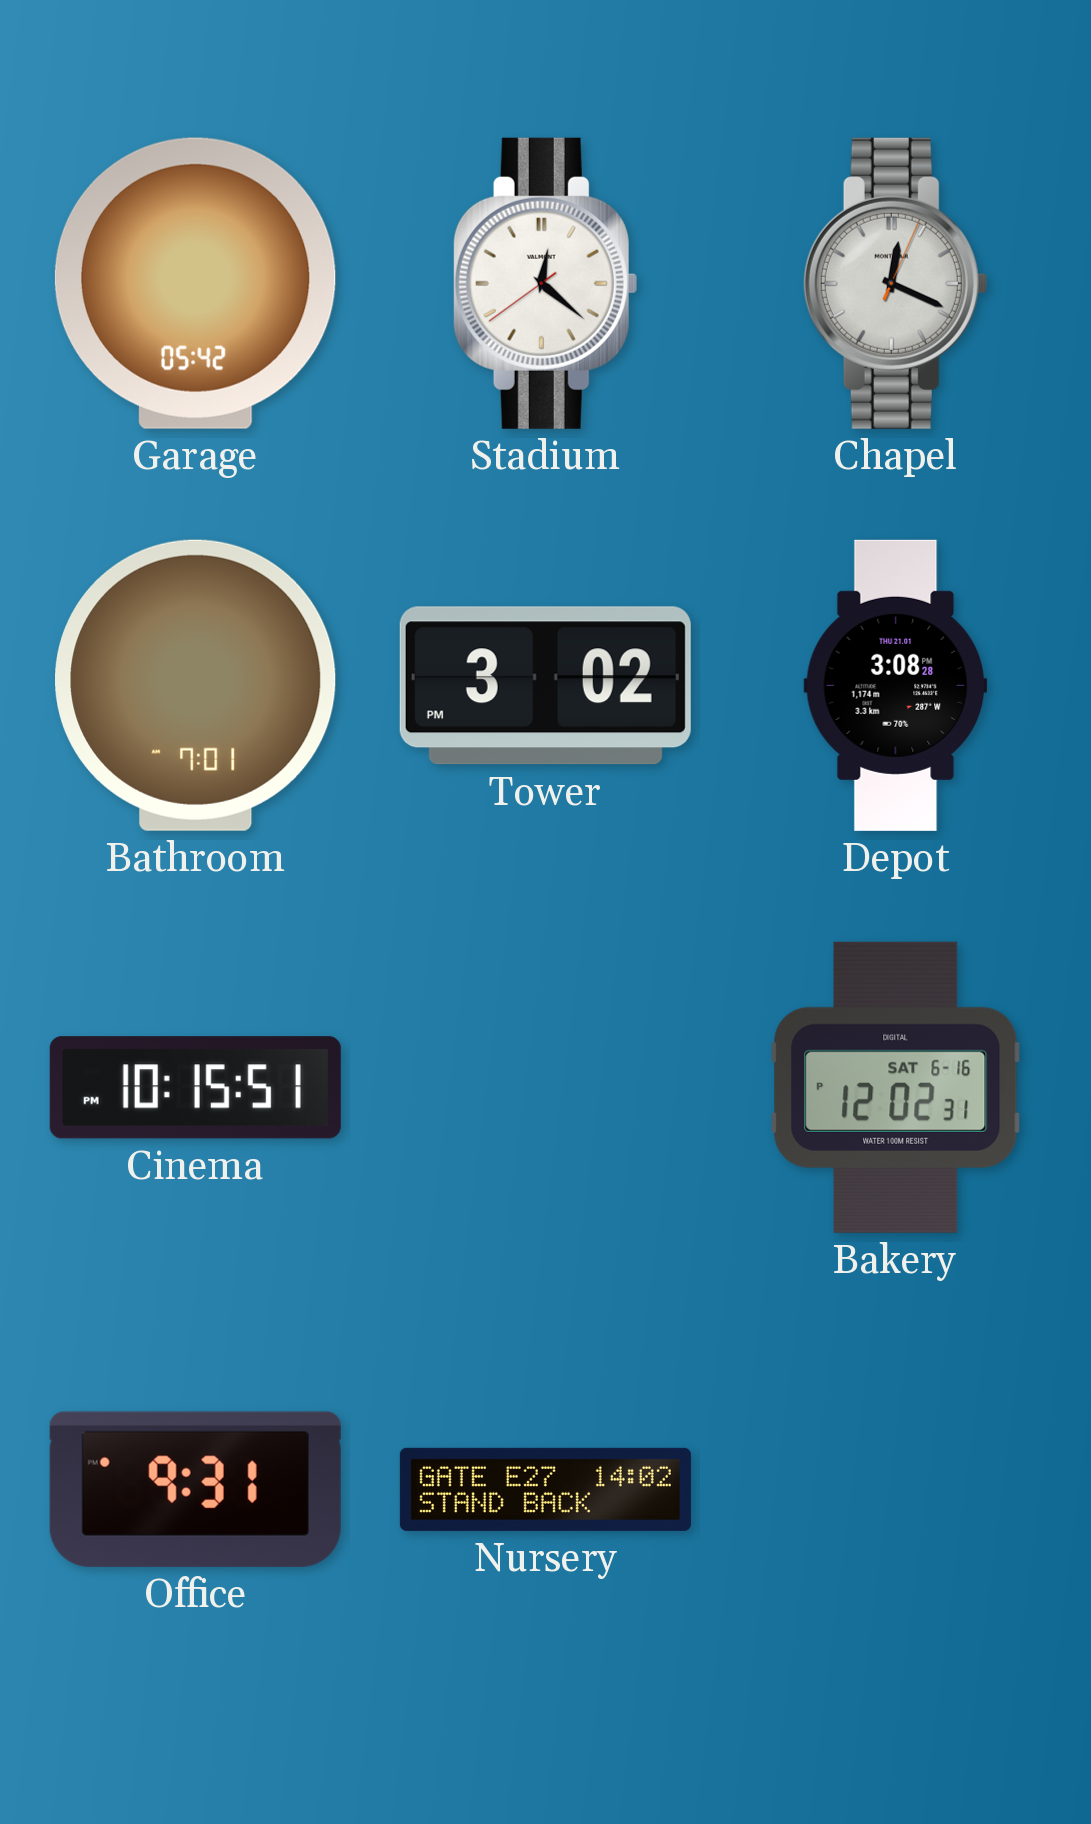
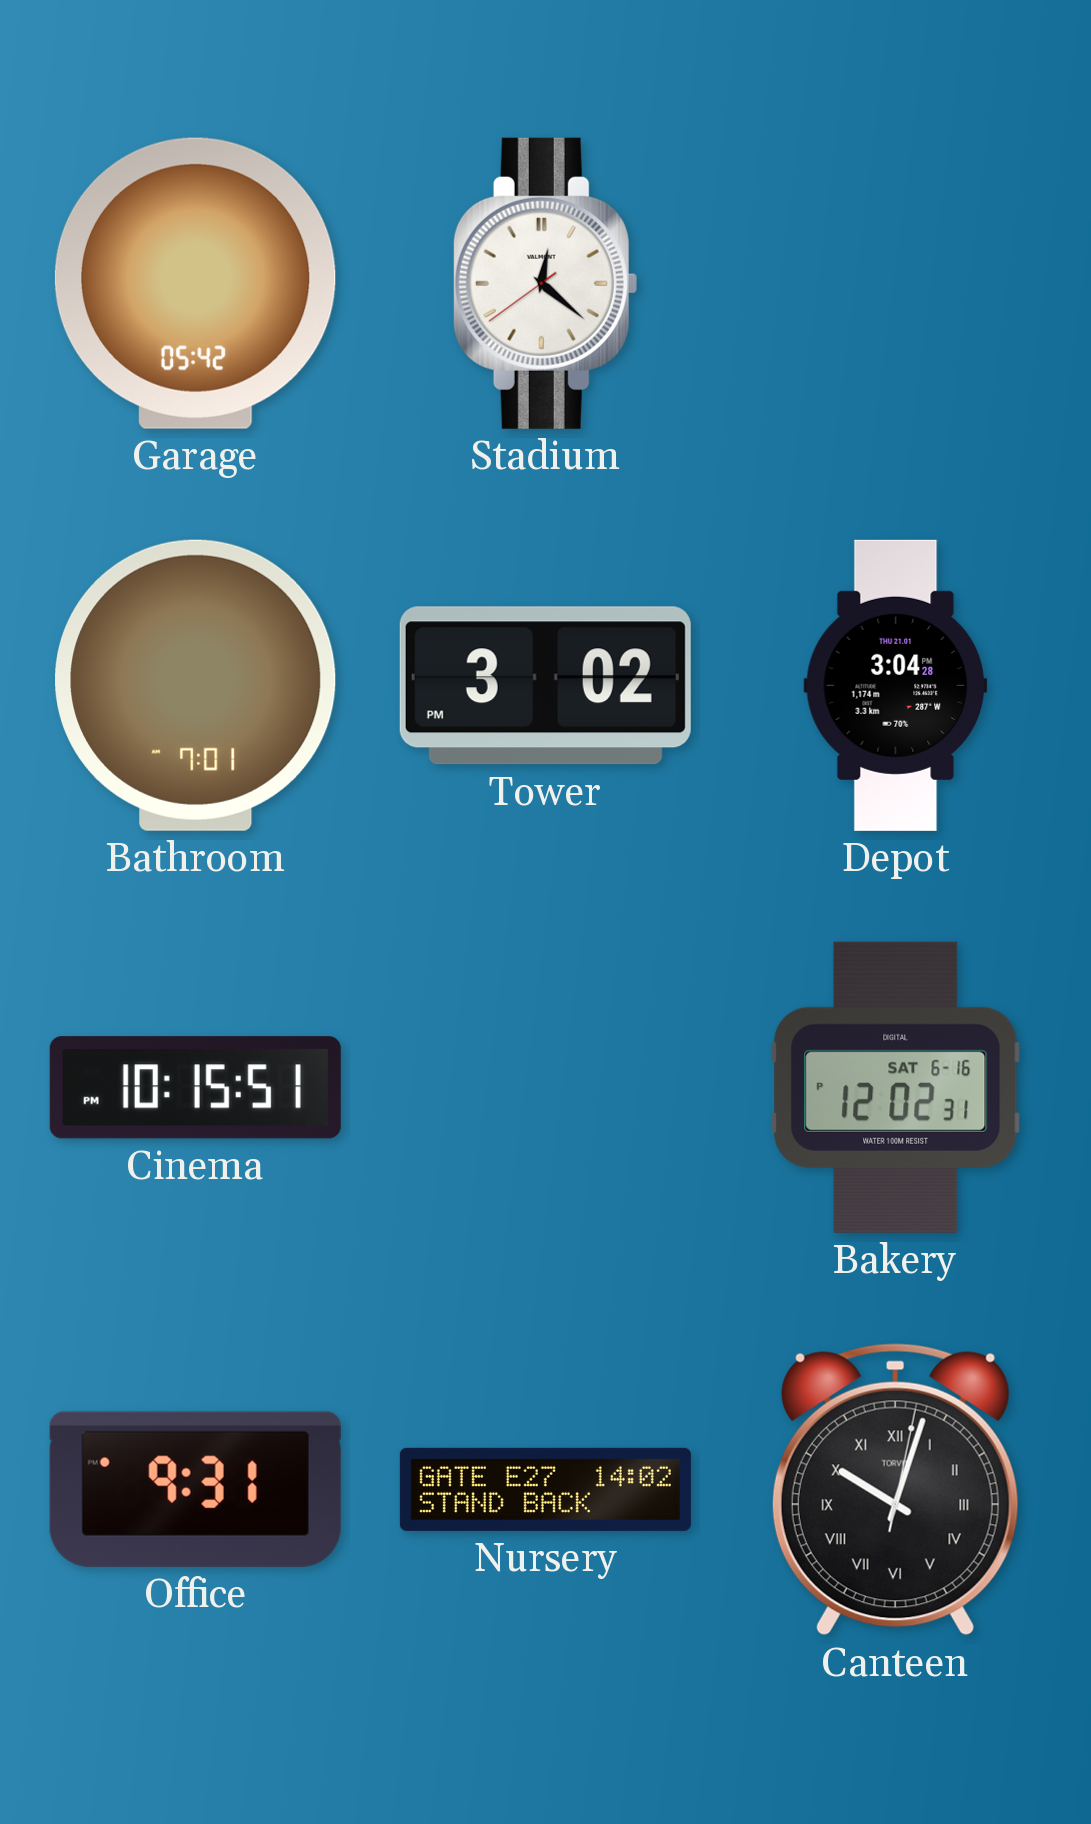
Chapel: 12:19 -> none (895, 283)
Depot: 3:08 -> 3:04 (896, 685)
Canteen: none -> 10:03 (895, 1490)
